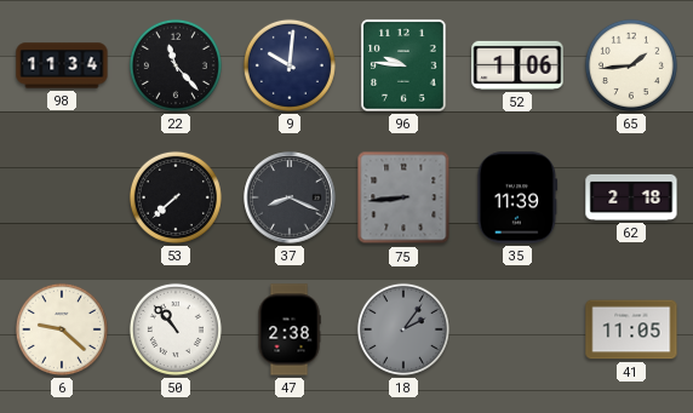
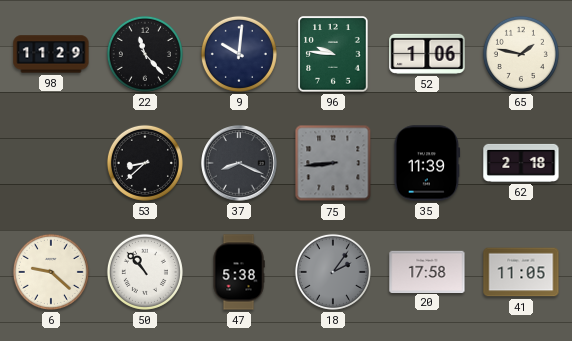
98: 11:34 -> 11:29 (51, 54)
65: 1:44 -> 1:47 (521, 54)
53: 7:38 -> 8:38 (145, 163)
47: 2:38 -> 5:38 (239, 272)
20: none -> 17:58 (427, 271)
